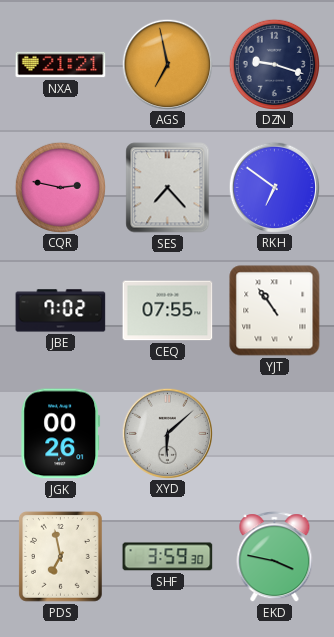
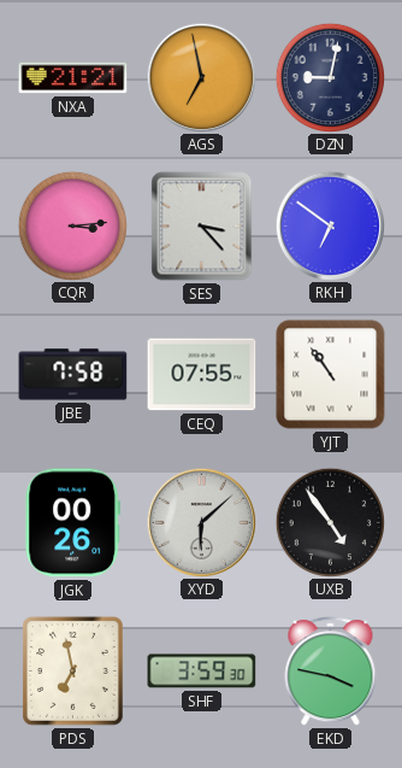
DZN: 9:18 -> 9:02 (330, 77)
CQR: 2:47 -> 3:14 (72, 225)
SES: 7:23 -> 3:23 (202, 227)
JBE: 7:02 -> 7:58 (73, 375)
UXB: none -> 4:54 (330, 522)
